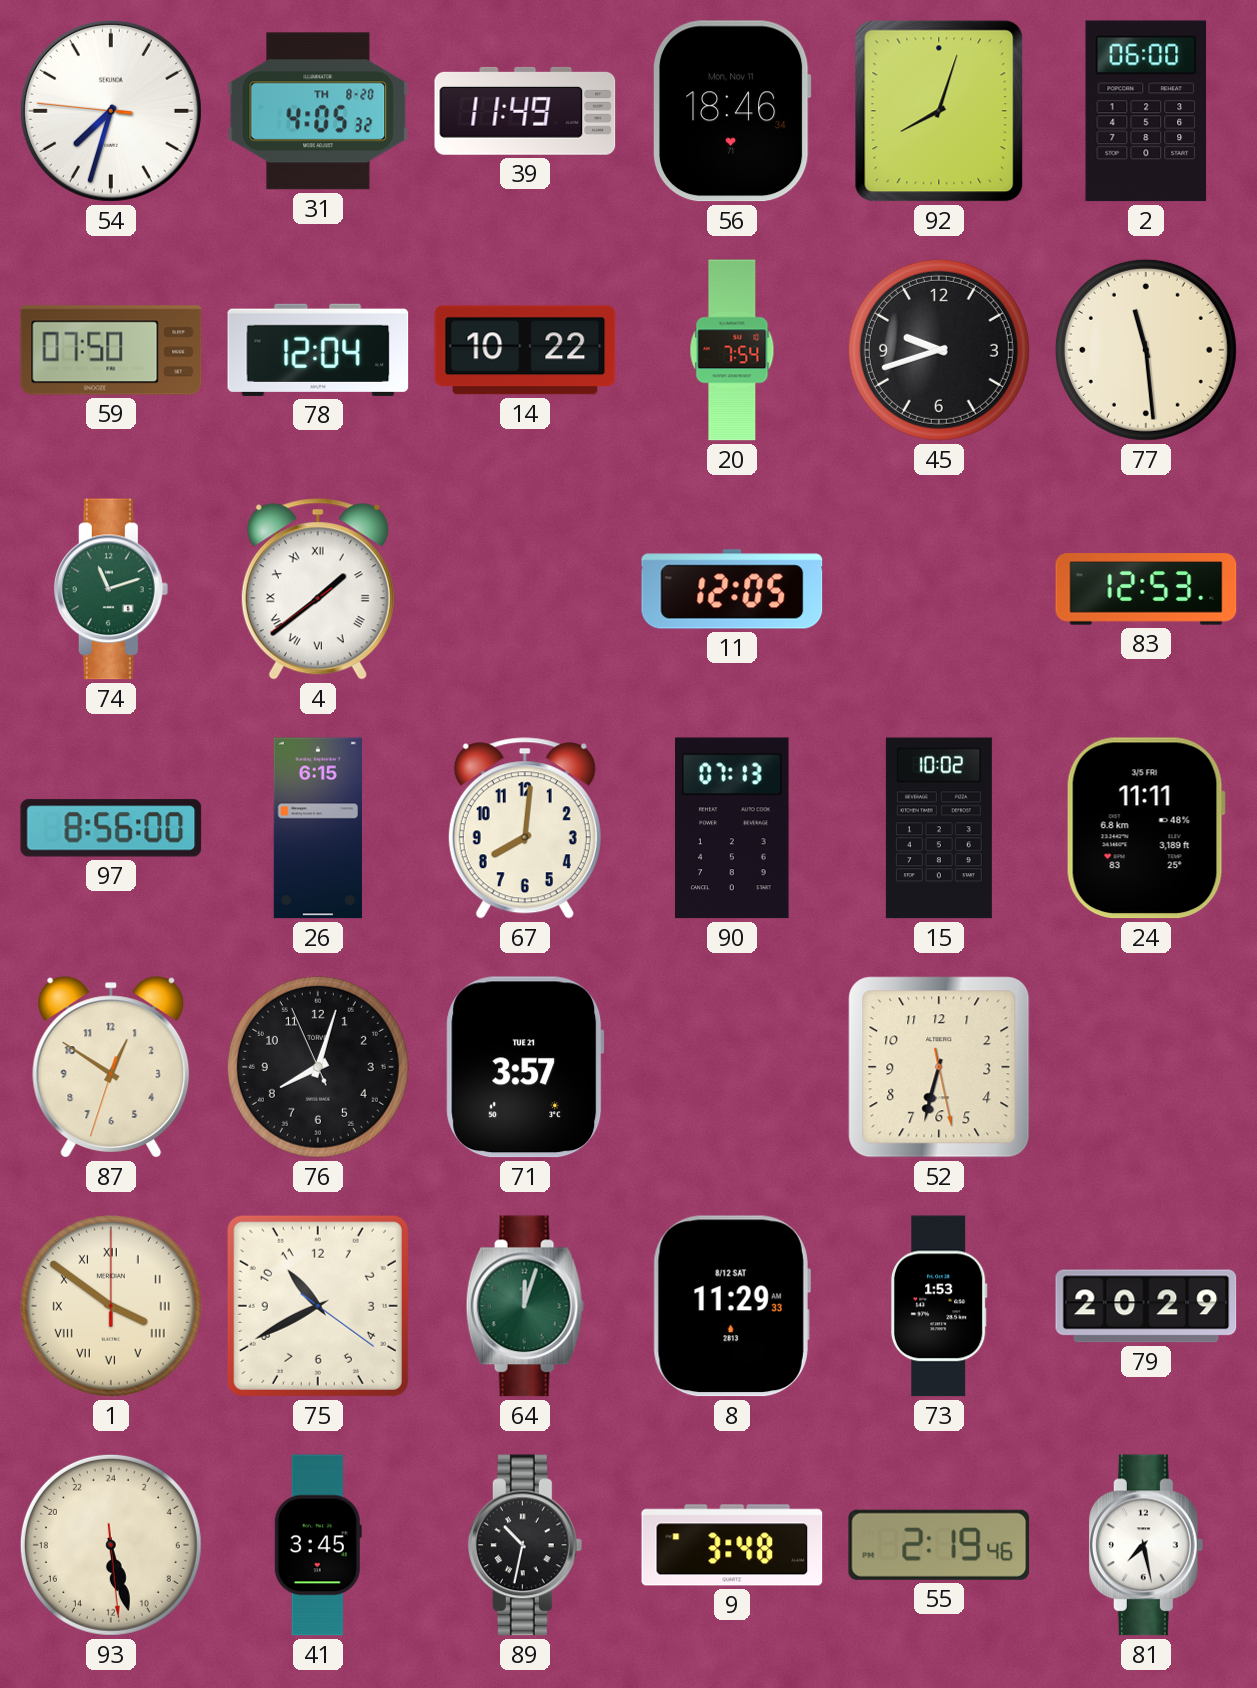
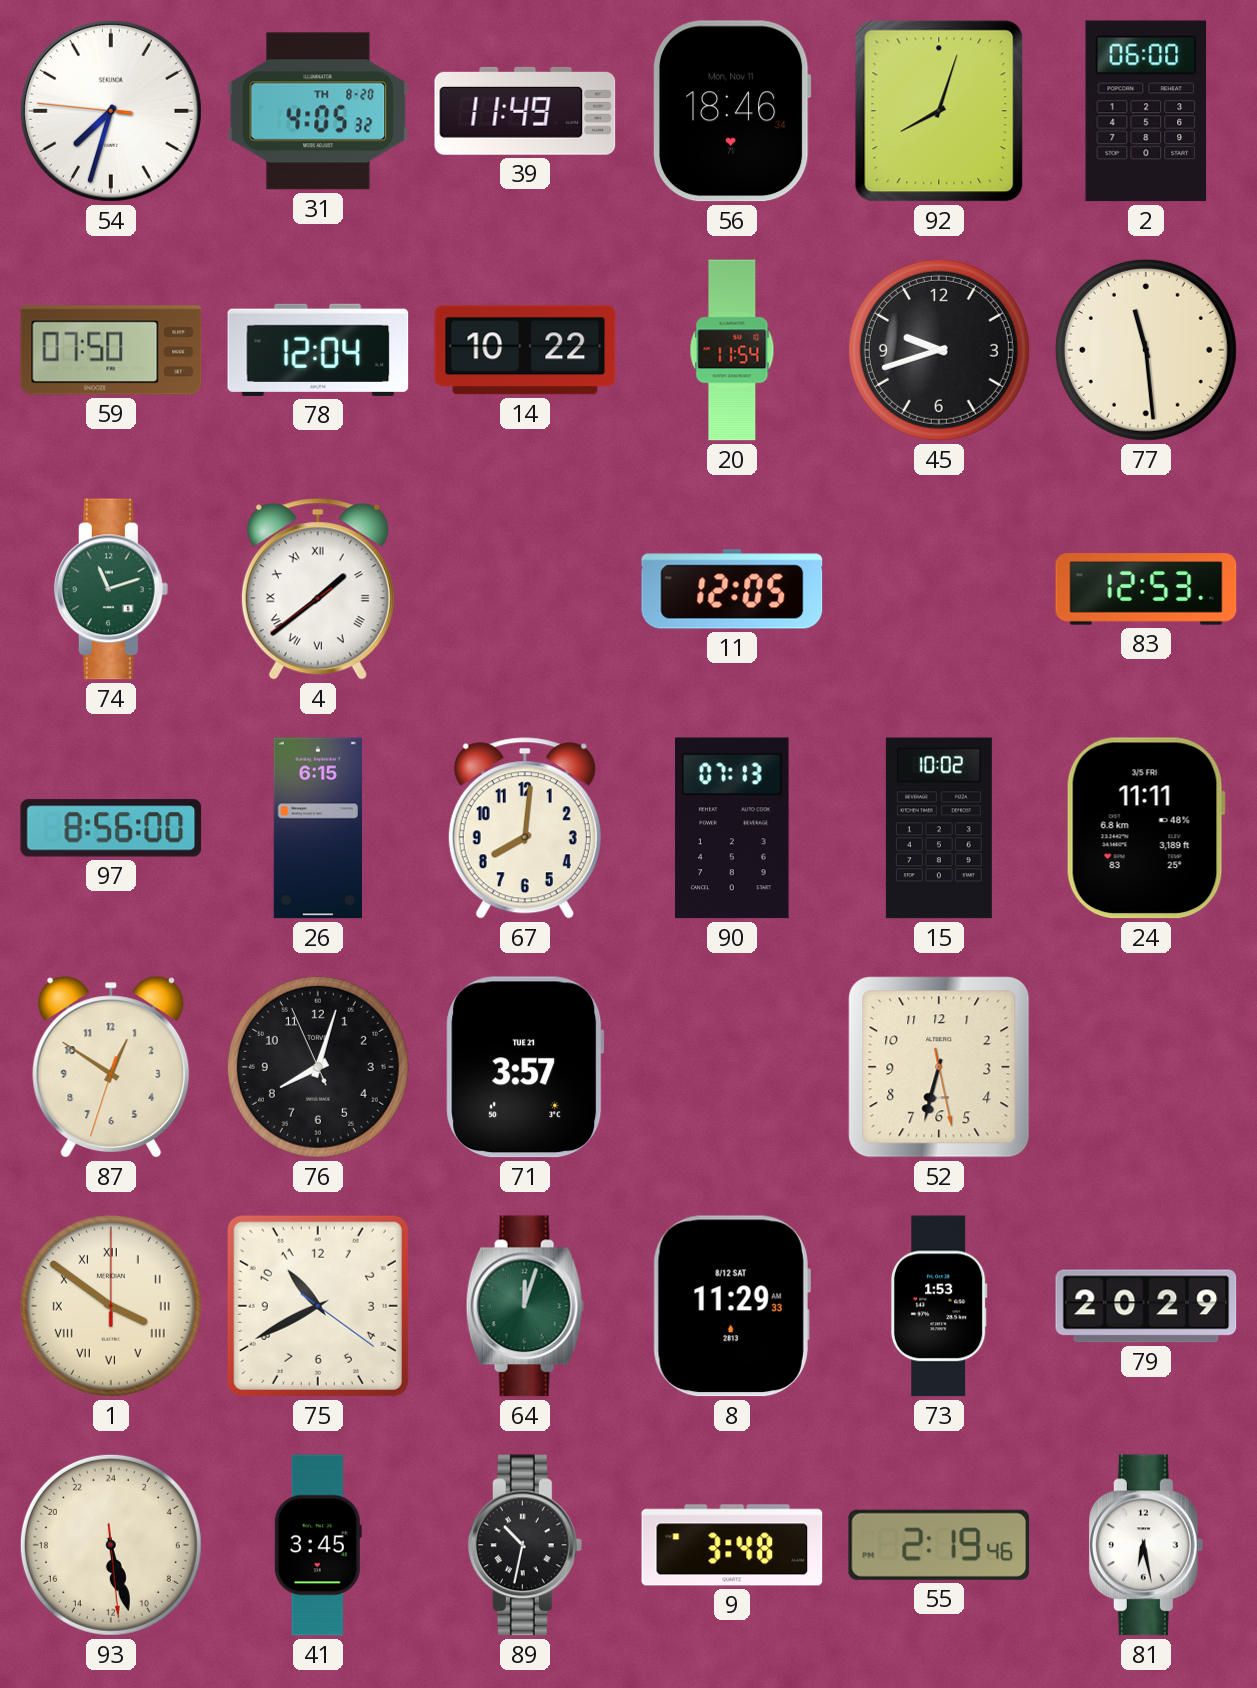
20: 7:54 -> 11:54 (732, 350)
81: 7:28 -> 6:28 (1146, 1545)
